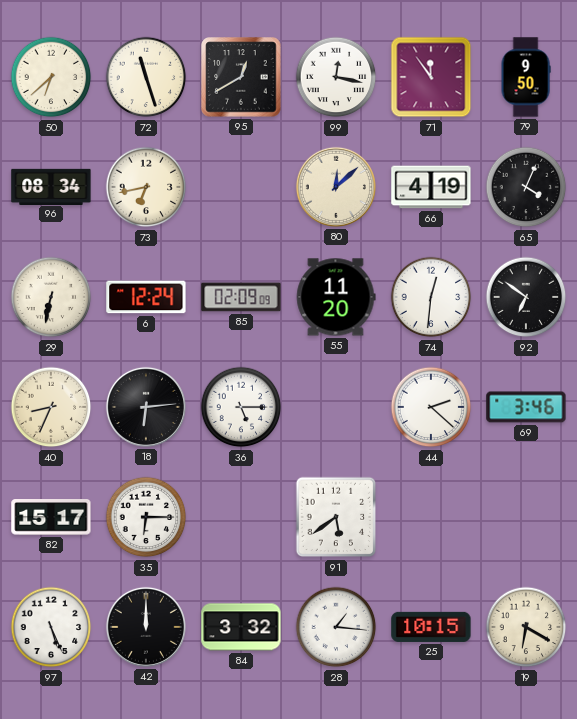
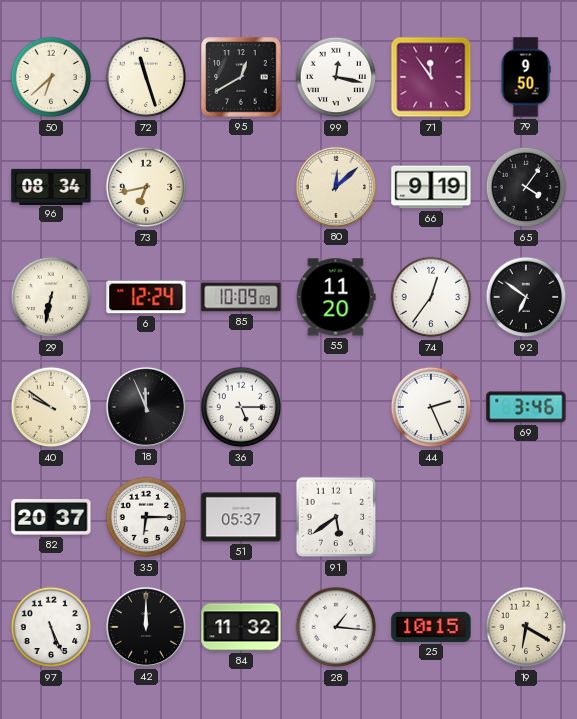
66: 4:19 -> 9:19 (431, 187)
65: 4:04 -> 4:06 (526, 187)
85: 02:09 -> 10:09 (241, 297)
74: 12:31 -> 12:36 (431, 297)
40: 8:34 -> 9:51 (51, 407)
18: 6:14 -> 11:56 (146, 407)
44: 2:22 -> 2:26 (431, 407)
82: 15:17 -> 20:37 (51, 517)
51: none -> 05:37 (241, 517)
84: 3:32 -> 11:32 (241, 627)
